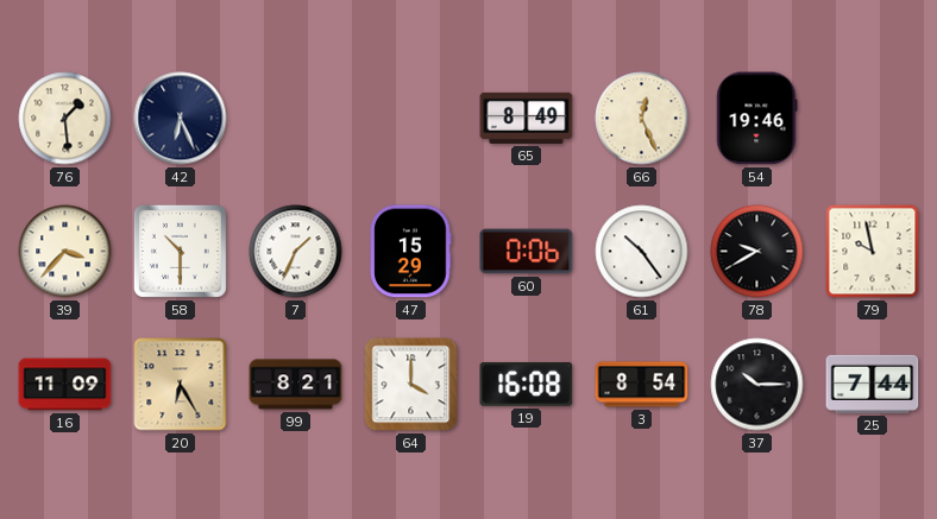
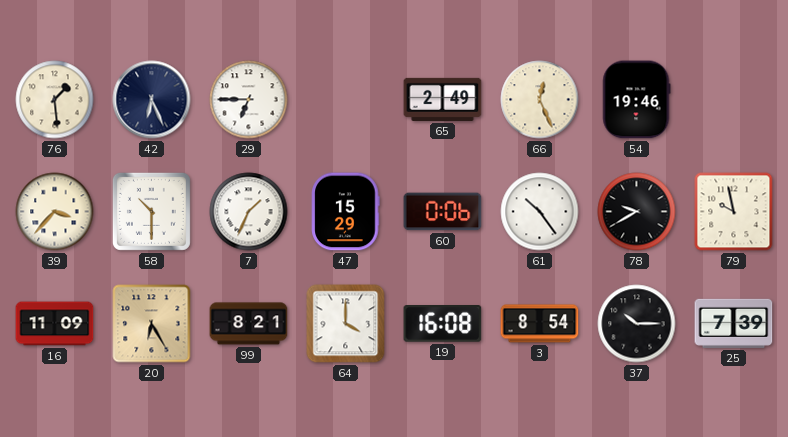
29: none -> 6:45 (249, 100)
65: 8:49 -> 2:49 (443, 99)
25: 7:44 -> 7:39 (734, 323)
